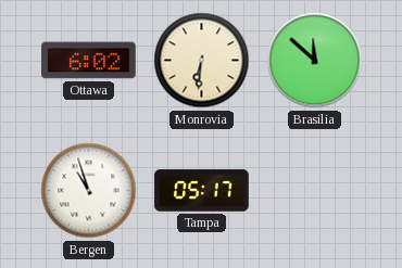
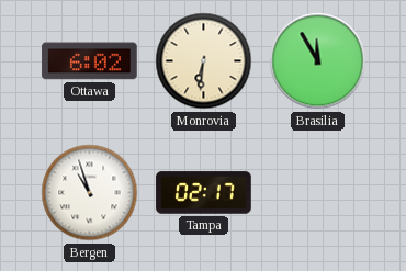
Brasilia: 11:52 -> 11:55 (318, 61)
Tampa: 05:17 -> 02:17 (204, 193)
